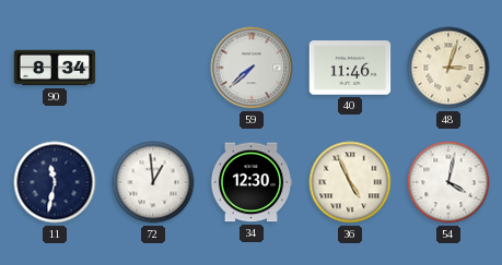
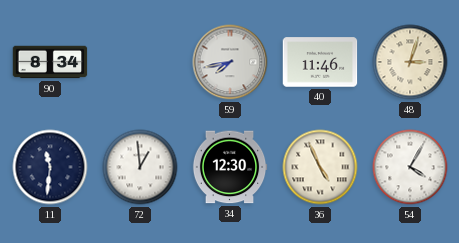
59: 7:38 -> 7:43 (230, 62)
11: 11:32 -> 11:31 (50, 167)
54: 4:02 -> 4:05 (410, 167)
